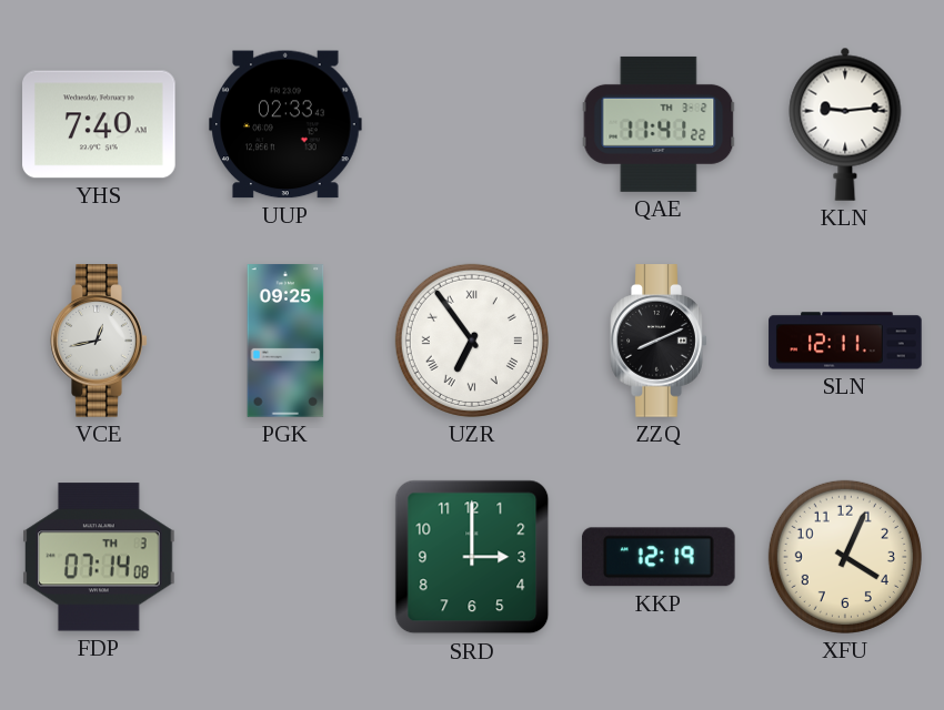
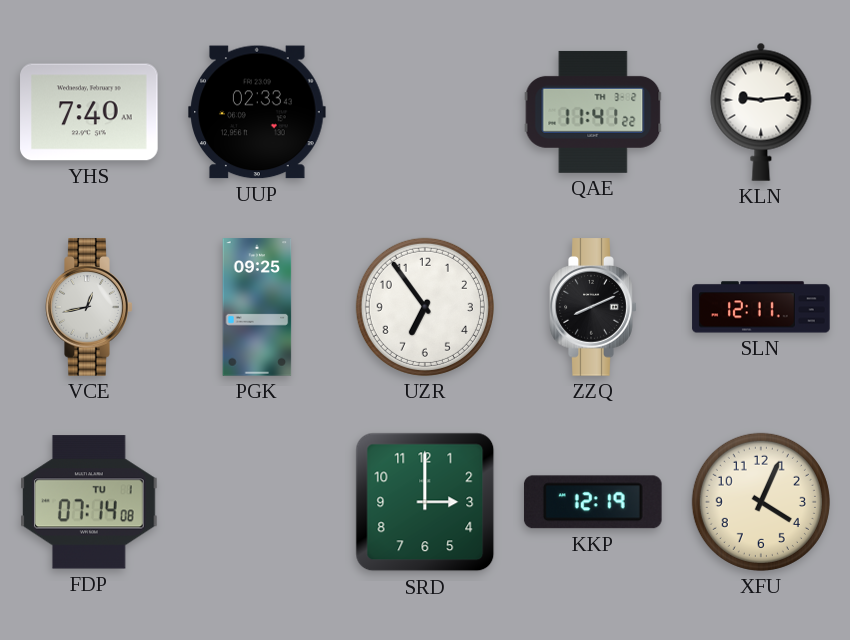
UZR numerals: Roman -> Arabic (425, 307)
FDP date: TH 3 -> TU 1 (89, 502)
